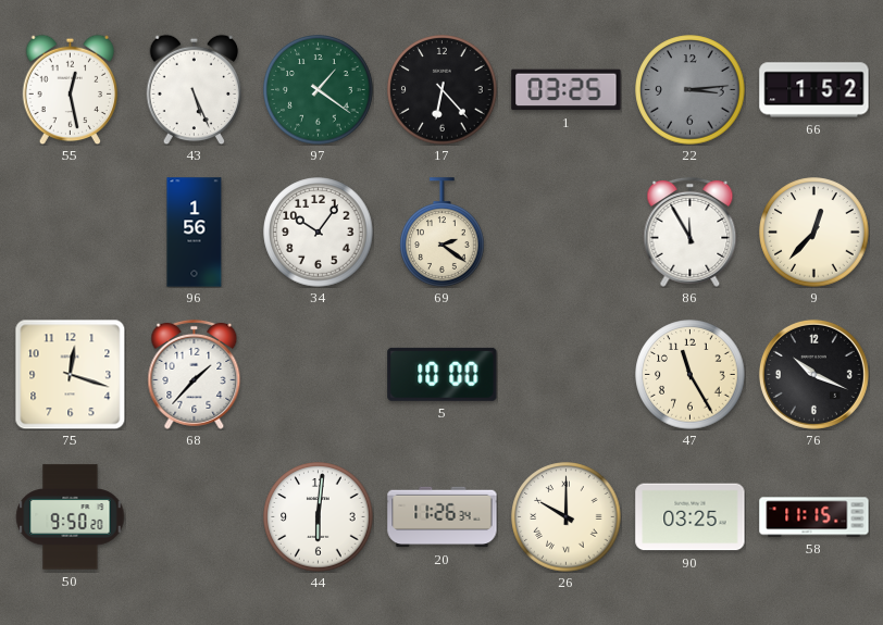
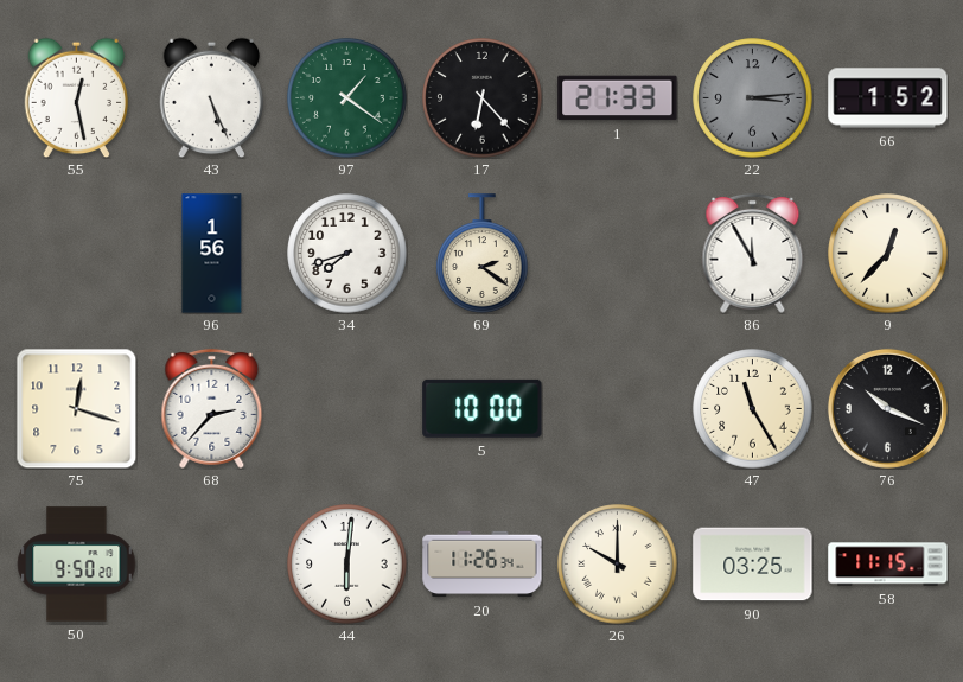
1: 03:25 -> 21:33 (618, 98)
34: 10:06 -> 7:42 (347, 254)
68: 1:37 -> 2:37 (212, 408)
